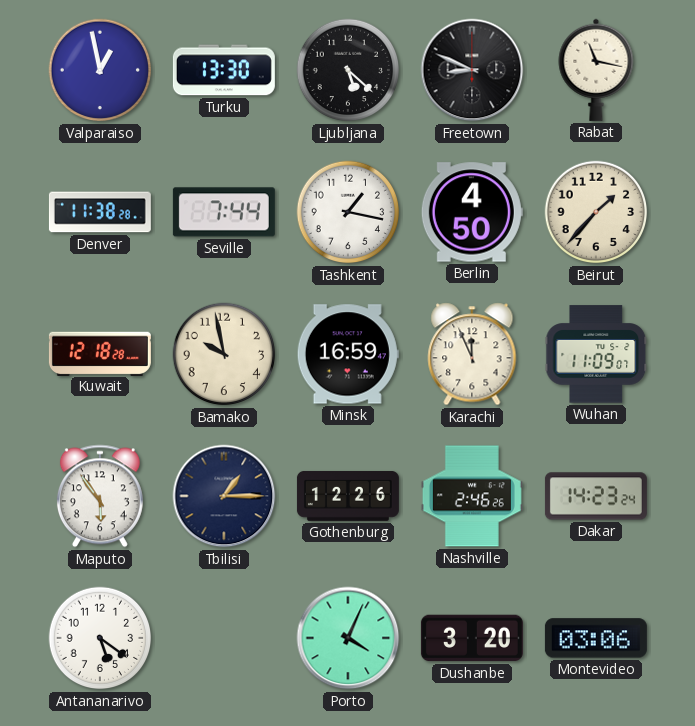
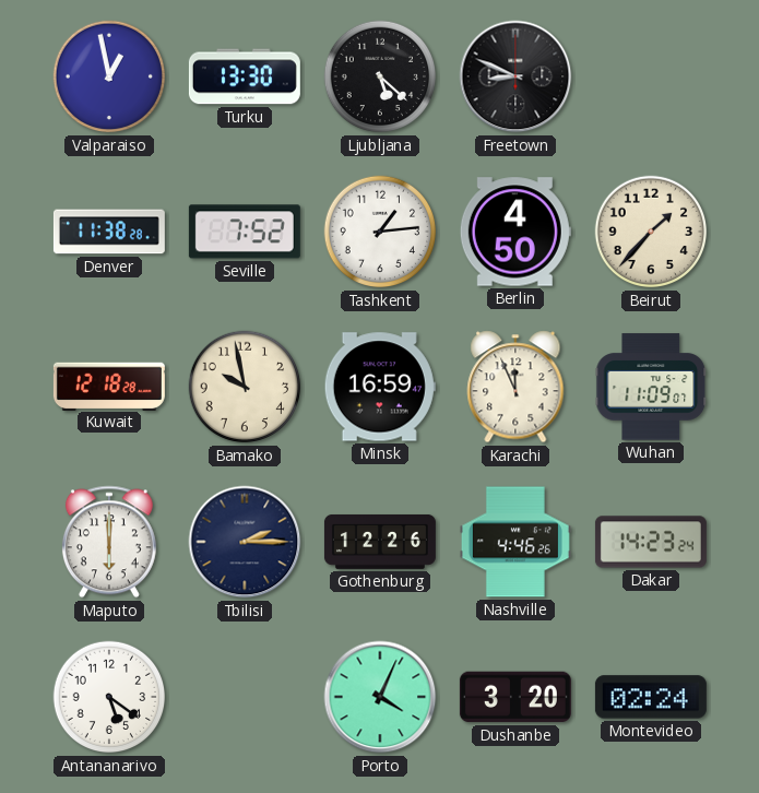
Rabat: 11:17 -> none (596, 70)
Seville: 7:44 -> 7:52 (245, 232)
Tashkent: 1:17 -> 1:14 (380, 232)
Maputo: 5:54 -> 6:00 (109, 542)
Tbilisi: 1:15 -> 2:15 (245, 542)
Nashville: 2:46 -> 4:46 (515, 542)
Montevideo: 03:06 -> 02:24 (651, 697)
